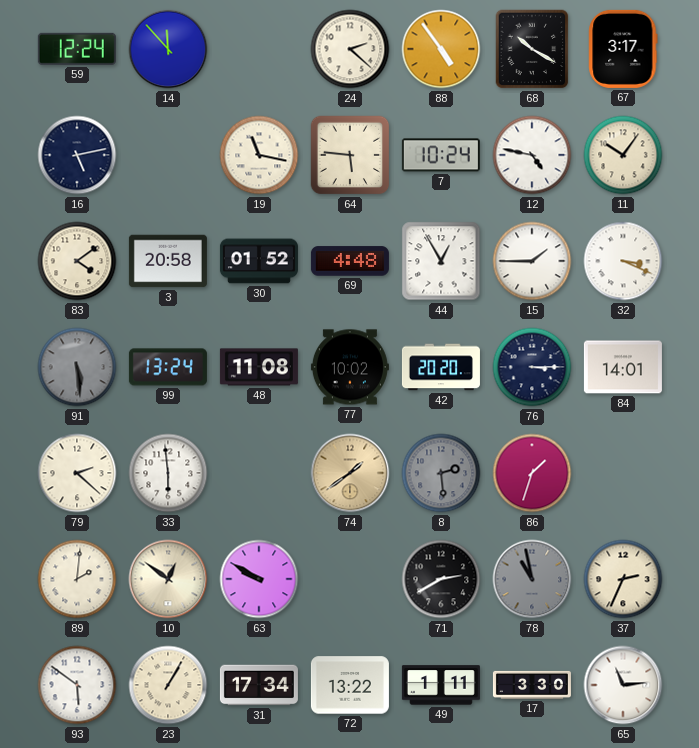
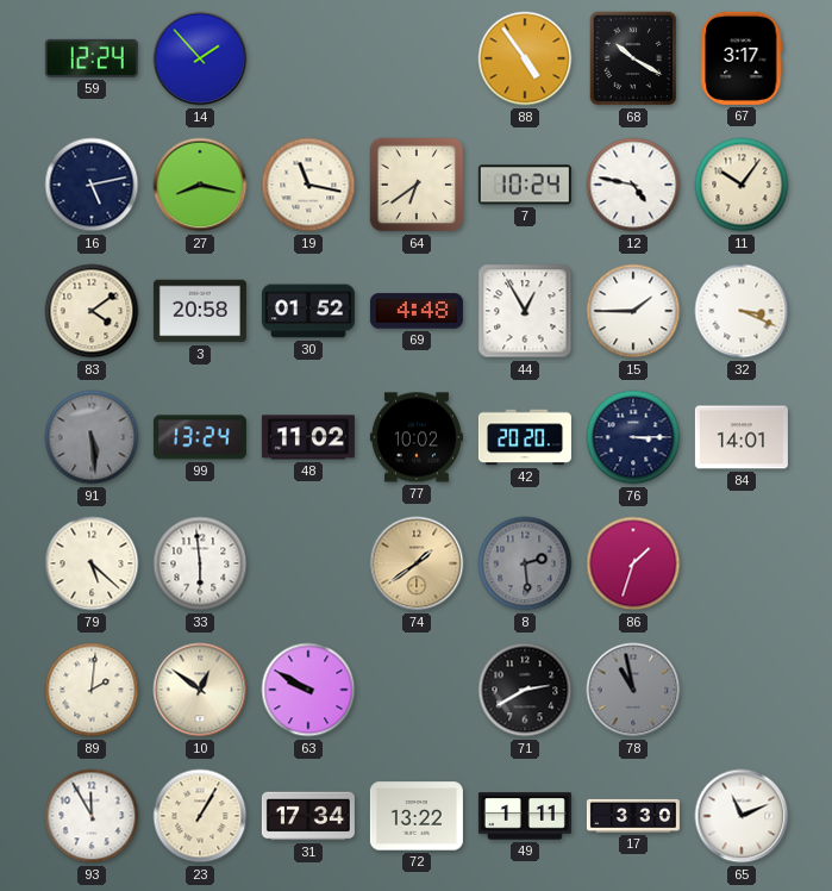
14: 11:53 -> 1:53 (200, 58)
24: 2:22 -> none (350, 49)
27: none -> 8:17 (200, 185)
64: 5:46 -> 6:39 (417, 185)
48: 11:08 -> 11:02 (308, 437)
79: 2:22 -> 5:22 (92, 563)
37: 2:34 -> none (623, 579)
93: 5:51 -> 11:55 (92, 816)
65: 11:14 -> 11:11 (742, 816)
